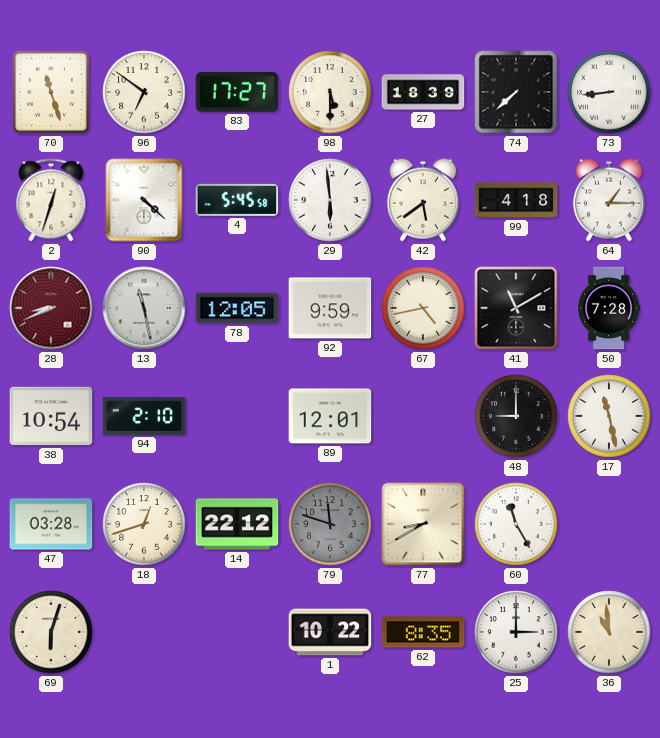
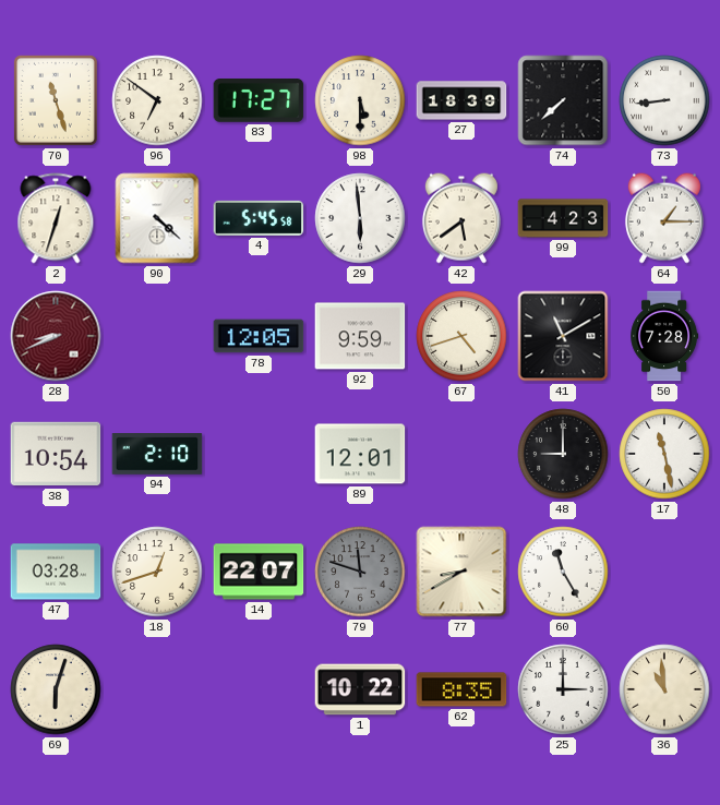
99: 4:18 -> 4:23 (563, 218)
13: 11:28 -> none (144, 308)
67: 4:43 -> 4:42 (461, 336)
14: 22:12 -> 22:07 (259, 572)
